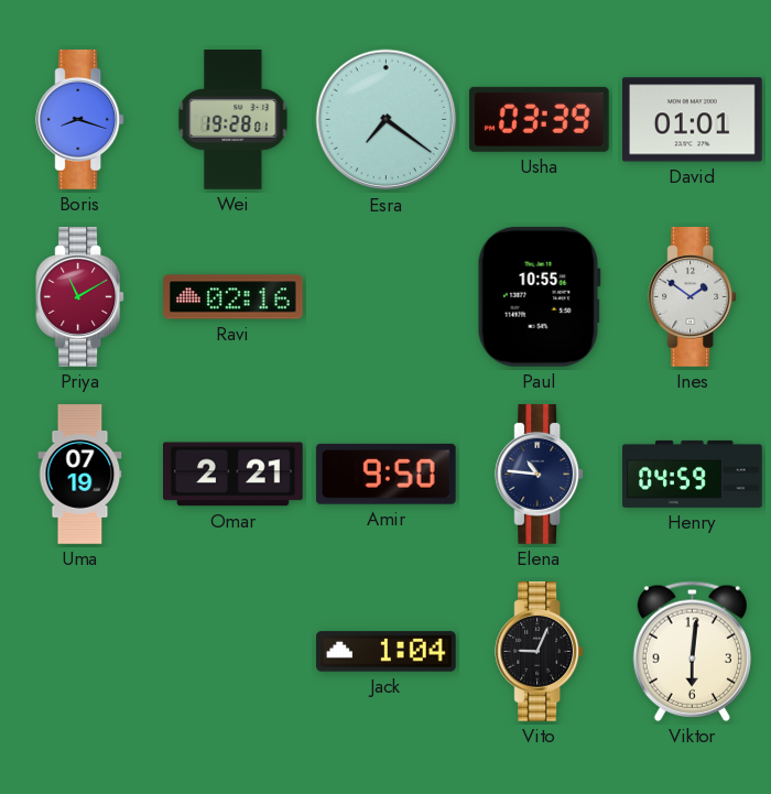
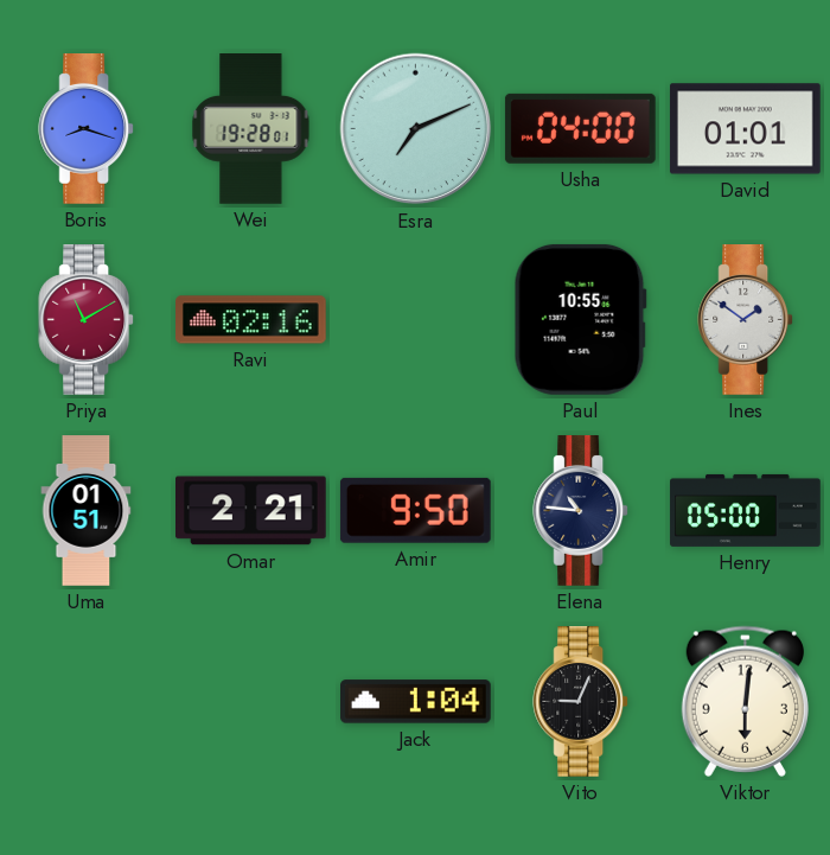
Esra: 7:21 -> 7:11 (416, 129)
Usha: 03:39 -> 04:00 (580, 128)
Uma: 07:19 -> 01:51 (87, 511)
Henry: 04:59 -> 05:00 (746, 510)
